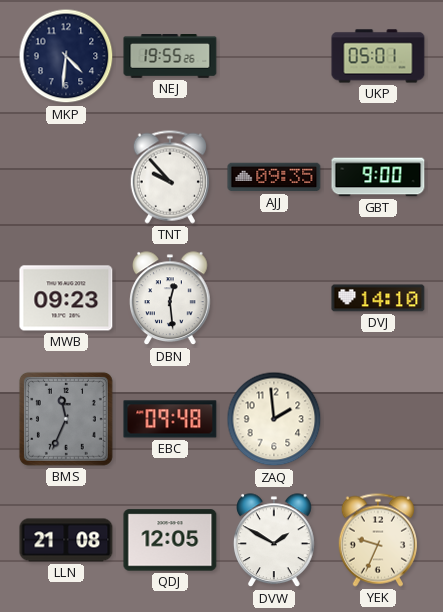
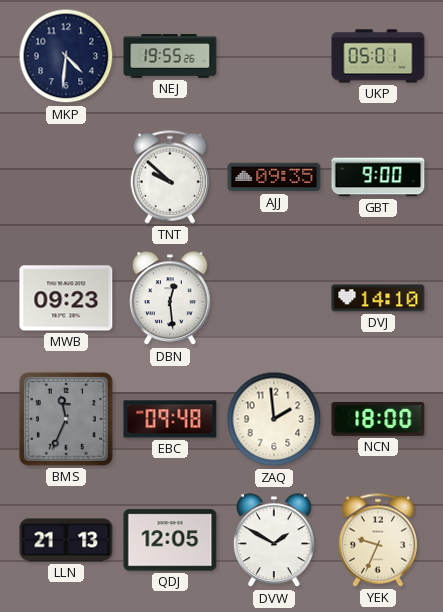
TNT: 9:53 -> 9:52 (170, 177)
NCN: none -> 18:00 (378, 420)
LLN: 21:08 -> 21:13 (66, 540)
